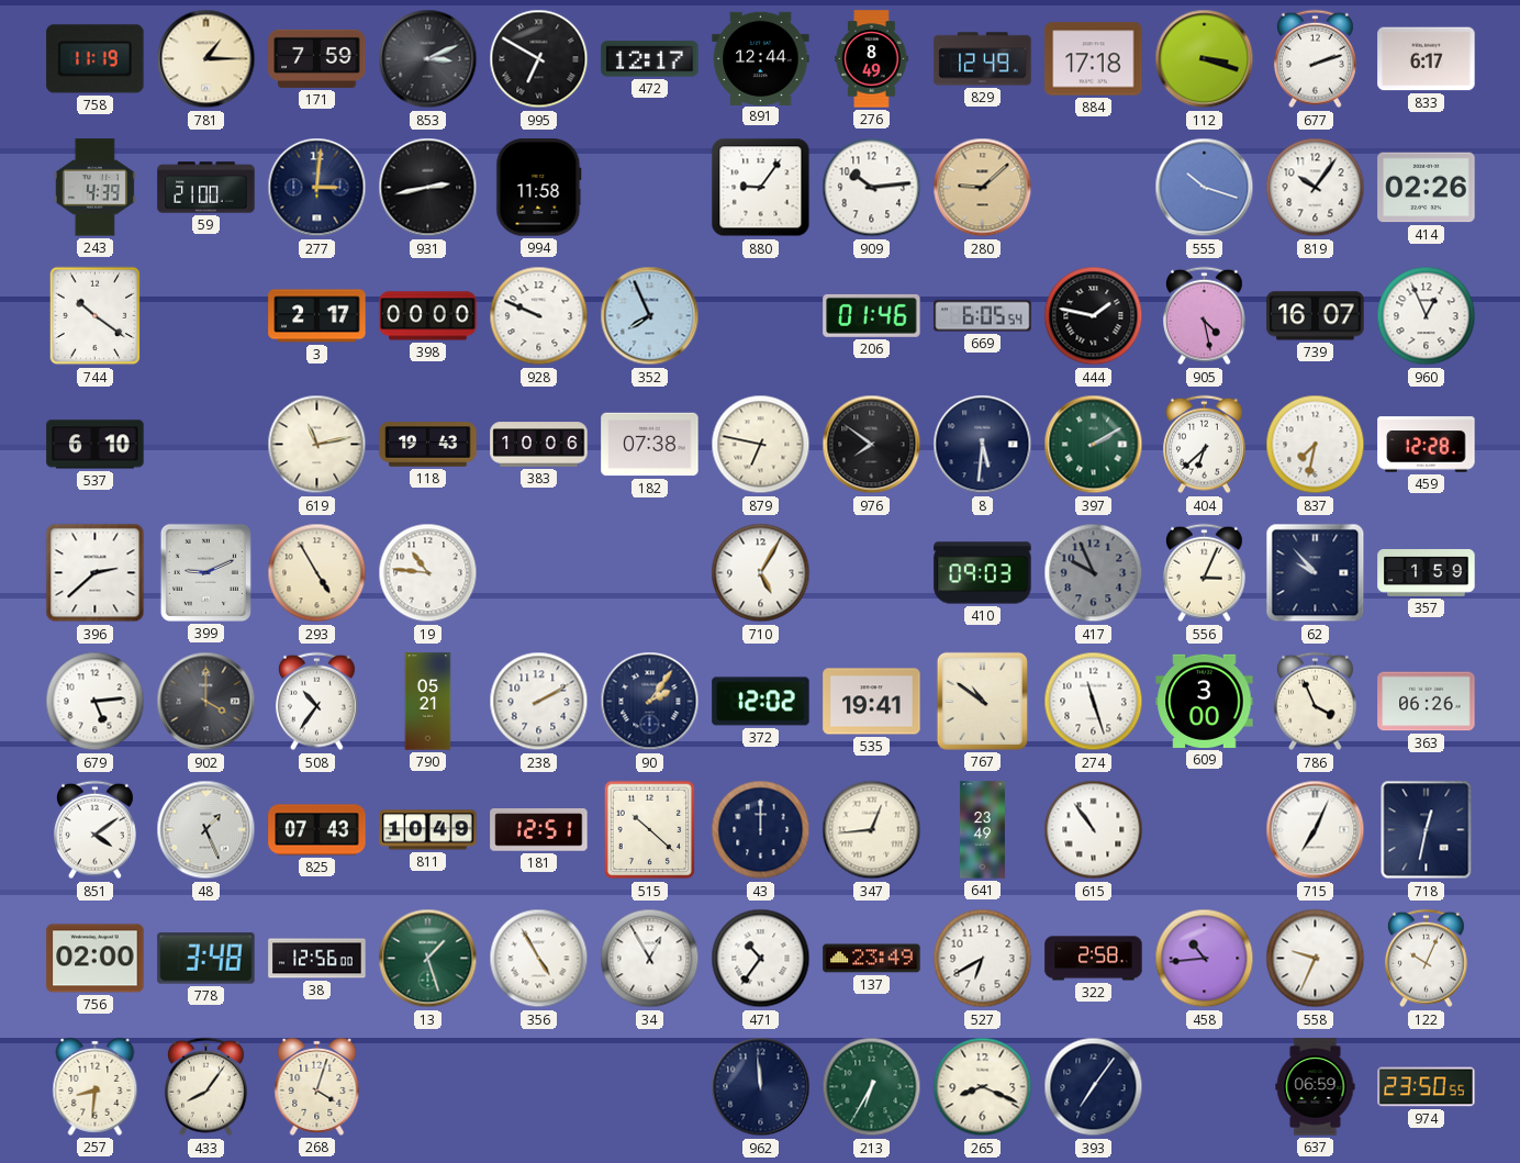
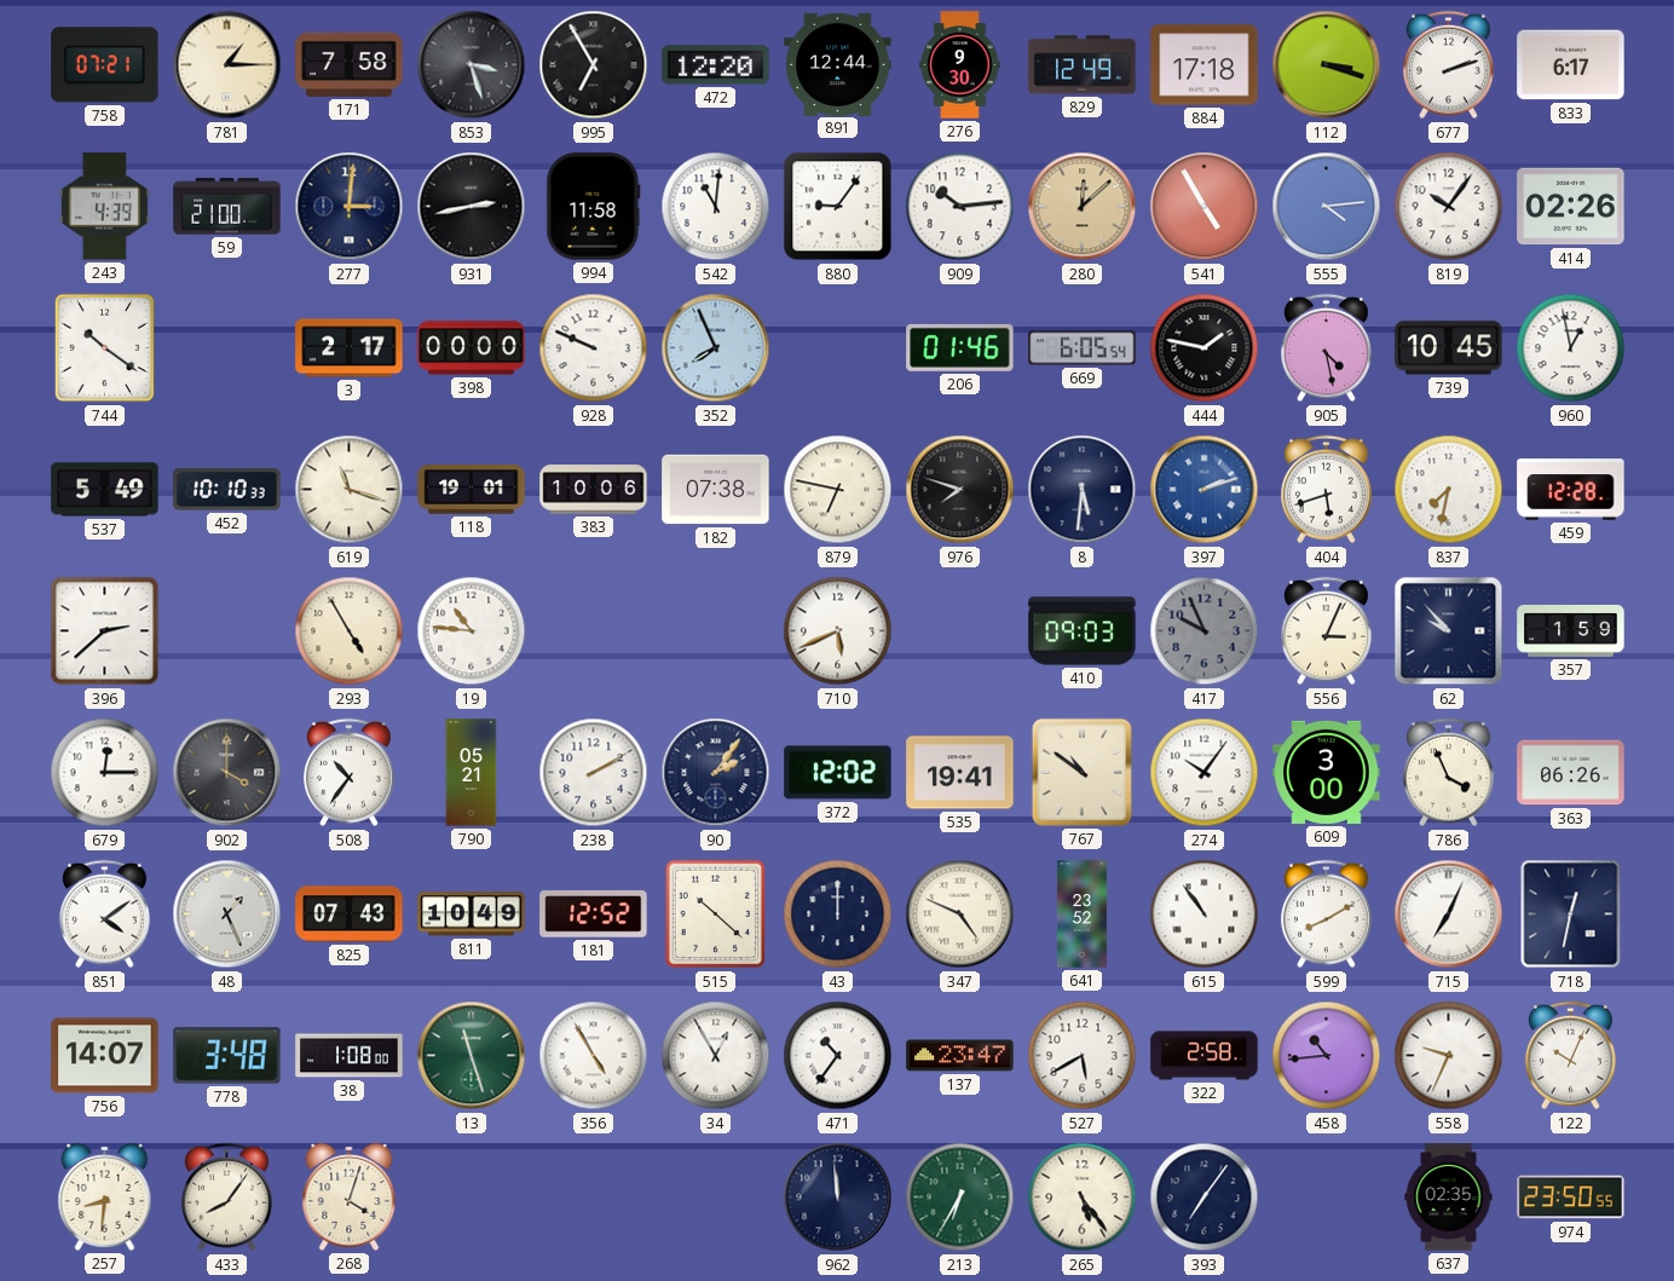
758: 11:19 -> 07:21 (105, 65)
171: 7:59 -> 7:58 (350, 64)
853: 3:11 -> 3:27 (472, 65)
995: 6:50 -> 6:55 (594, 65)
472: 12:17 -> 12:20 (716, 65)
276: 8:49 -> 9:30 (960, 65)
542: none -> 11:01 (716, 207)
280: 9:08 -> 12:08 (1083, 207)
541: none -> 4:55 (1205, 207)
555: 10:18 -> 4:14 (1327, 207)
739: 16:07 -> 10:45 (1449, 348)
960: 12:56 -> 12:58 (1571, 348)
537: 6:10 -> 5:49 (105, 490)
452: none -> 10:10 (227, 490)
619: 11:13 -> 11:18 (350, 490)
118: 19:43 -> 19:01 (472, 490)
976: 7:51 -> 7:48 (960, 490)
397: 2:10 -> 2:12 (1205, 490)
397 dial: green -> blue (1205, 490)
404: 6:38 -> 5:42 (1326, 490)
399: 9:11 -> none (205, 572)
710: 5:05 -> 5:41 (838, 631)
679: 5:14 -> 12:15 (105, 773)
274: 11:27 -> 10:06 (1205, 773)
181: 12:51 -> 12:52 (594, 914)
347: 12:44 -> 4:49 (960, 914)
641: 23:49 -> 23:52 (1081, 914)
599: none -> 8:10 (1326, 914)
756: 02:00 -> 14:07 (105, 1056)
38: 12:56 -> 1:08 (350, 1056)
13: 1:27 -> 11:27 (472, 1056)
137: 23:49 -> 23:47 (960, 1056)
527: 6:40 -> 5:40 (1083, 1056)
265: 8:19 -> 5:24 (1083, 1198)
637: 06:59 -> 02:35 (1449, 1198)
